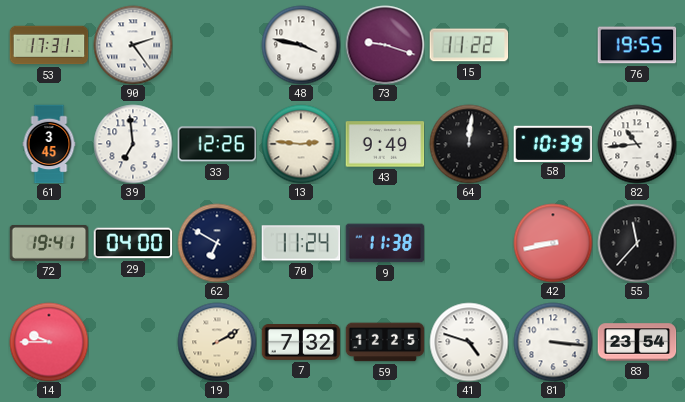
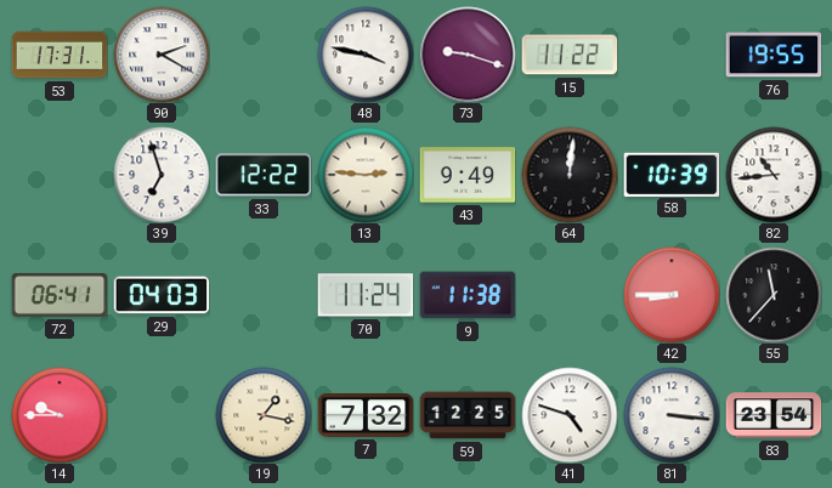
90: 2:24 -> 2:20 (162, 55)
61: 3:45 -> none (49, 144)
39: 6:59 -> 6:57 (162, 175)
33: 12:26 -> 12:22 (264, 175)
72: 19:41 -> 06:41 (60, 295)
29: 04:00 -> 04:03 (162, 295)
62: 6:50 -> none (217, 243)
42: 8:43 -> 8:45 (672, 295)
19: 2:10 -> 1:17 (264, 415)
